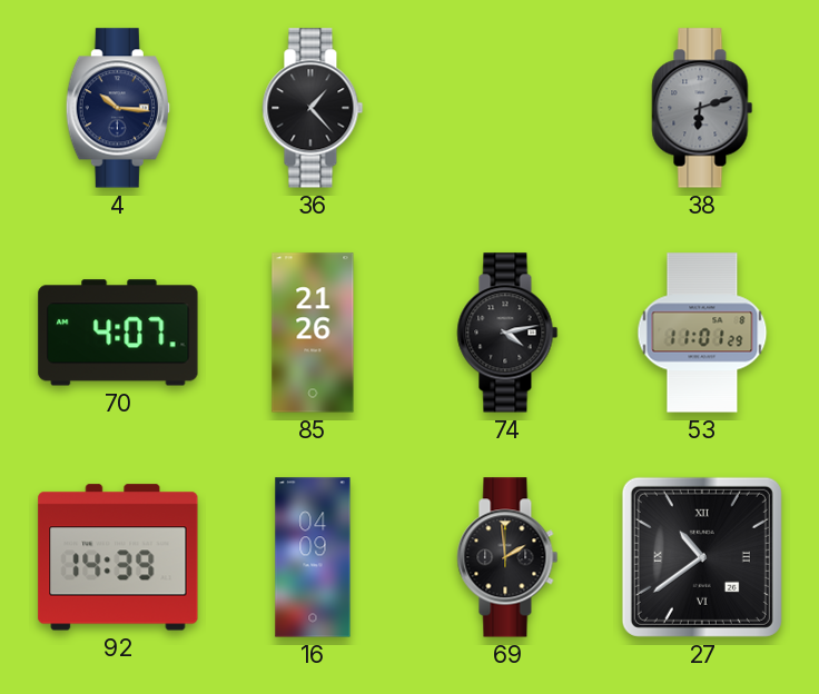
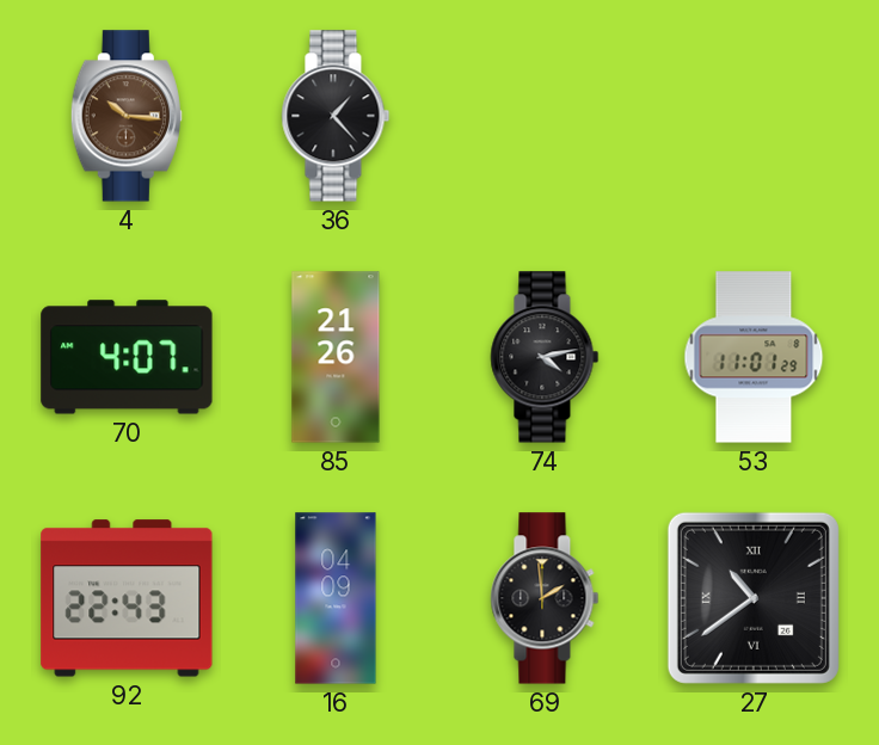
4 dial: navy -> brown (127, 116)
38: 6:12 -> none (702, 108)
92: 14:39 -> 22:43 (127, 598)
